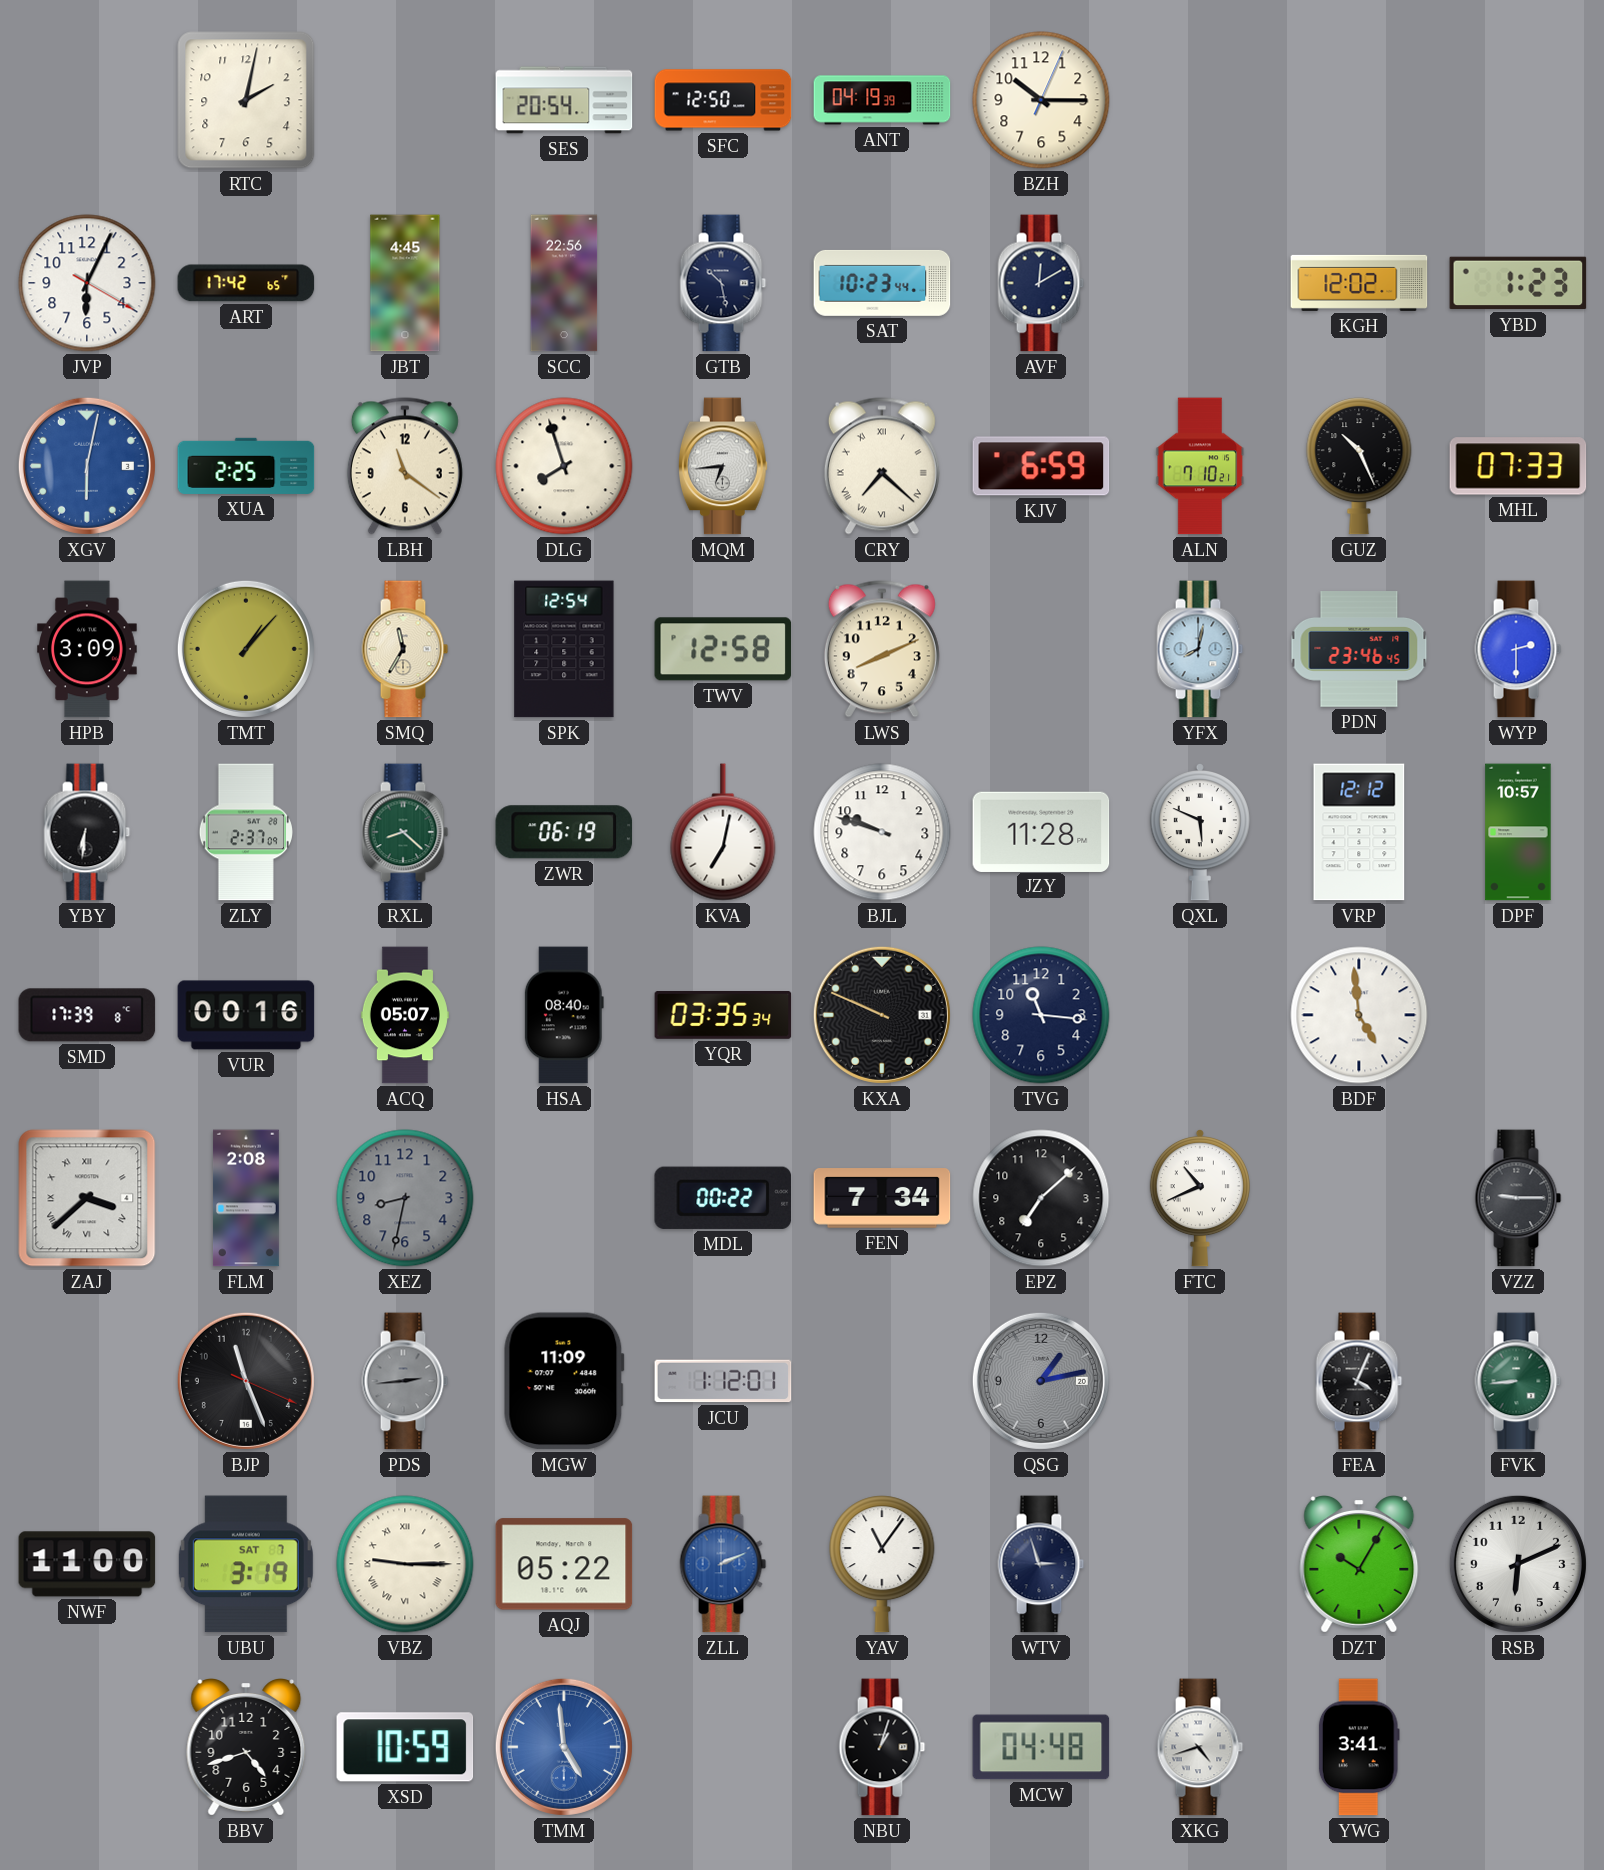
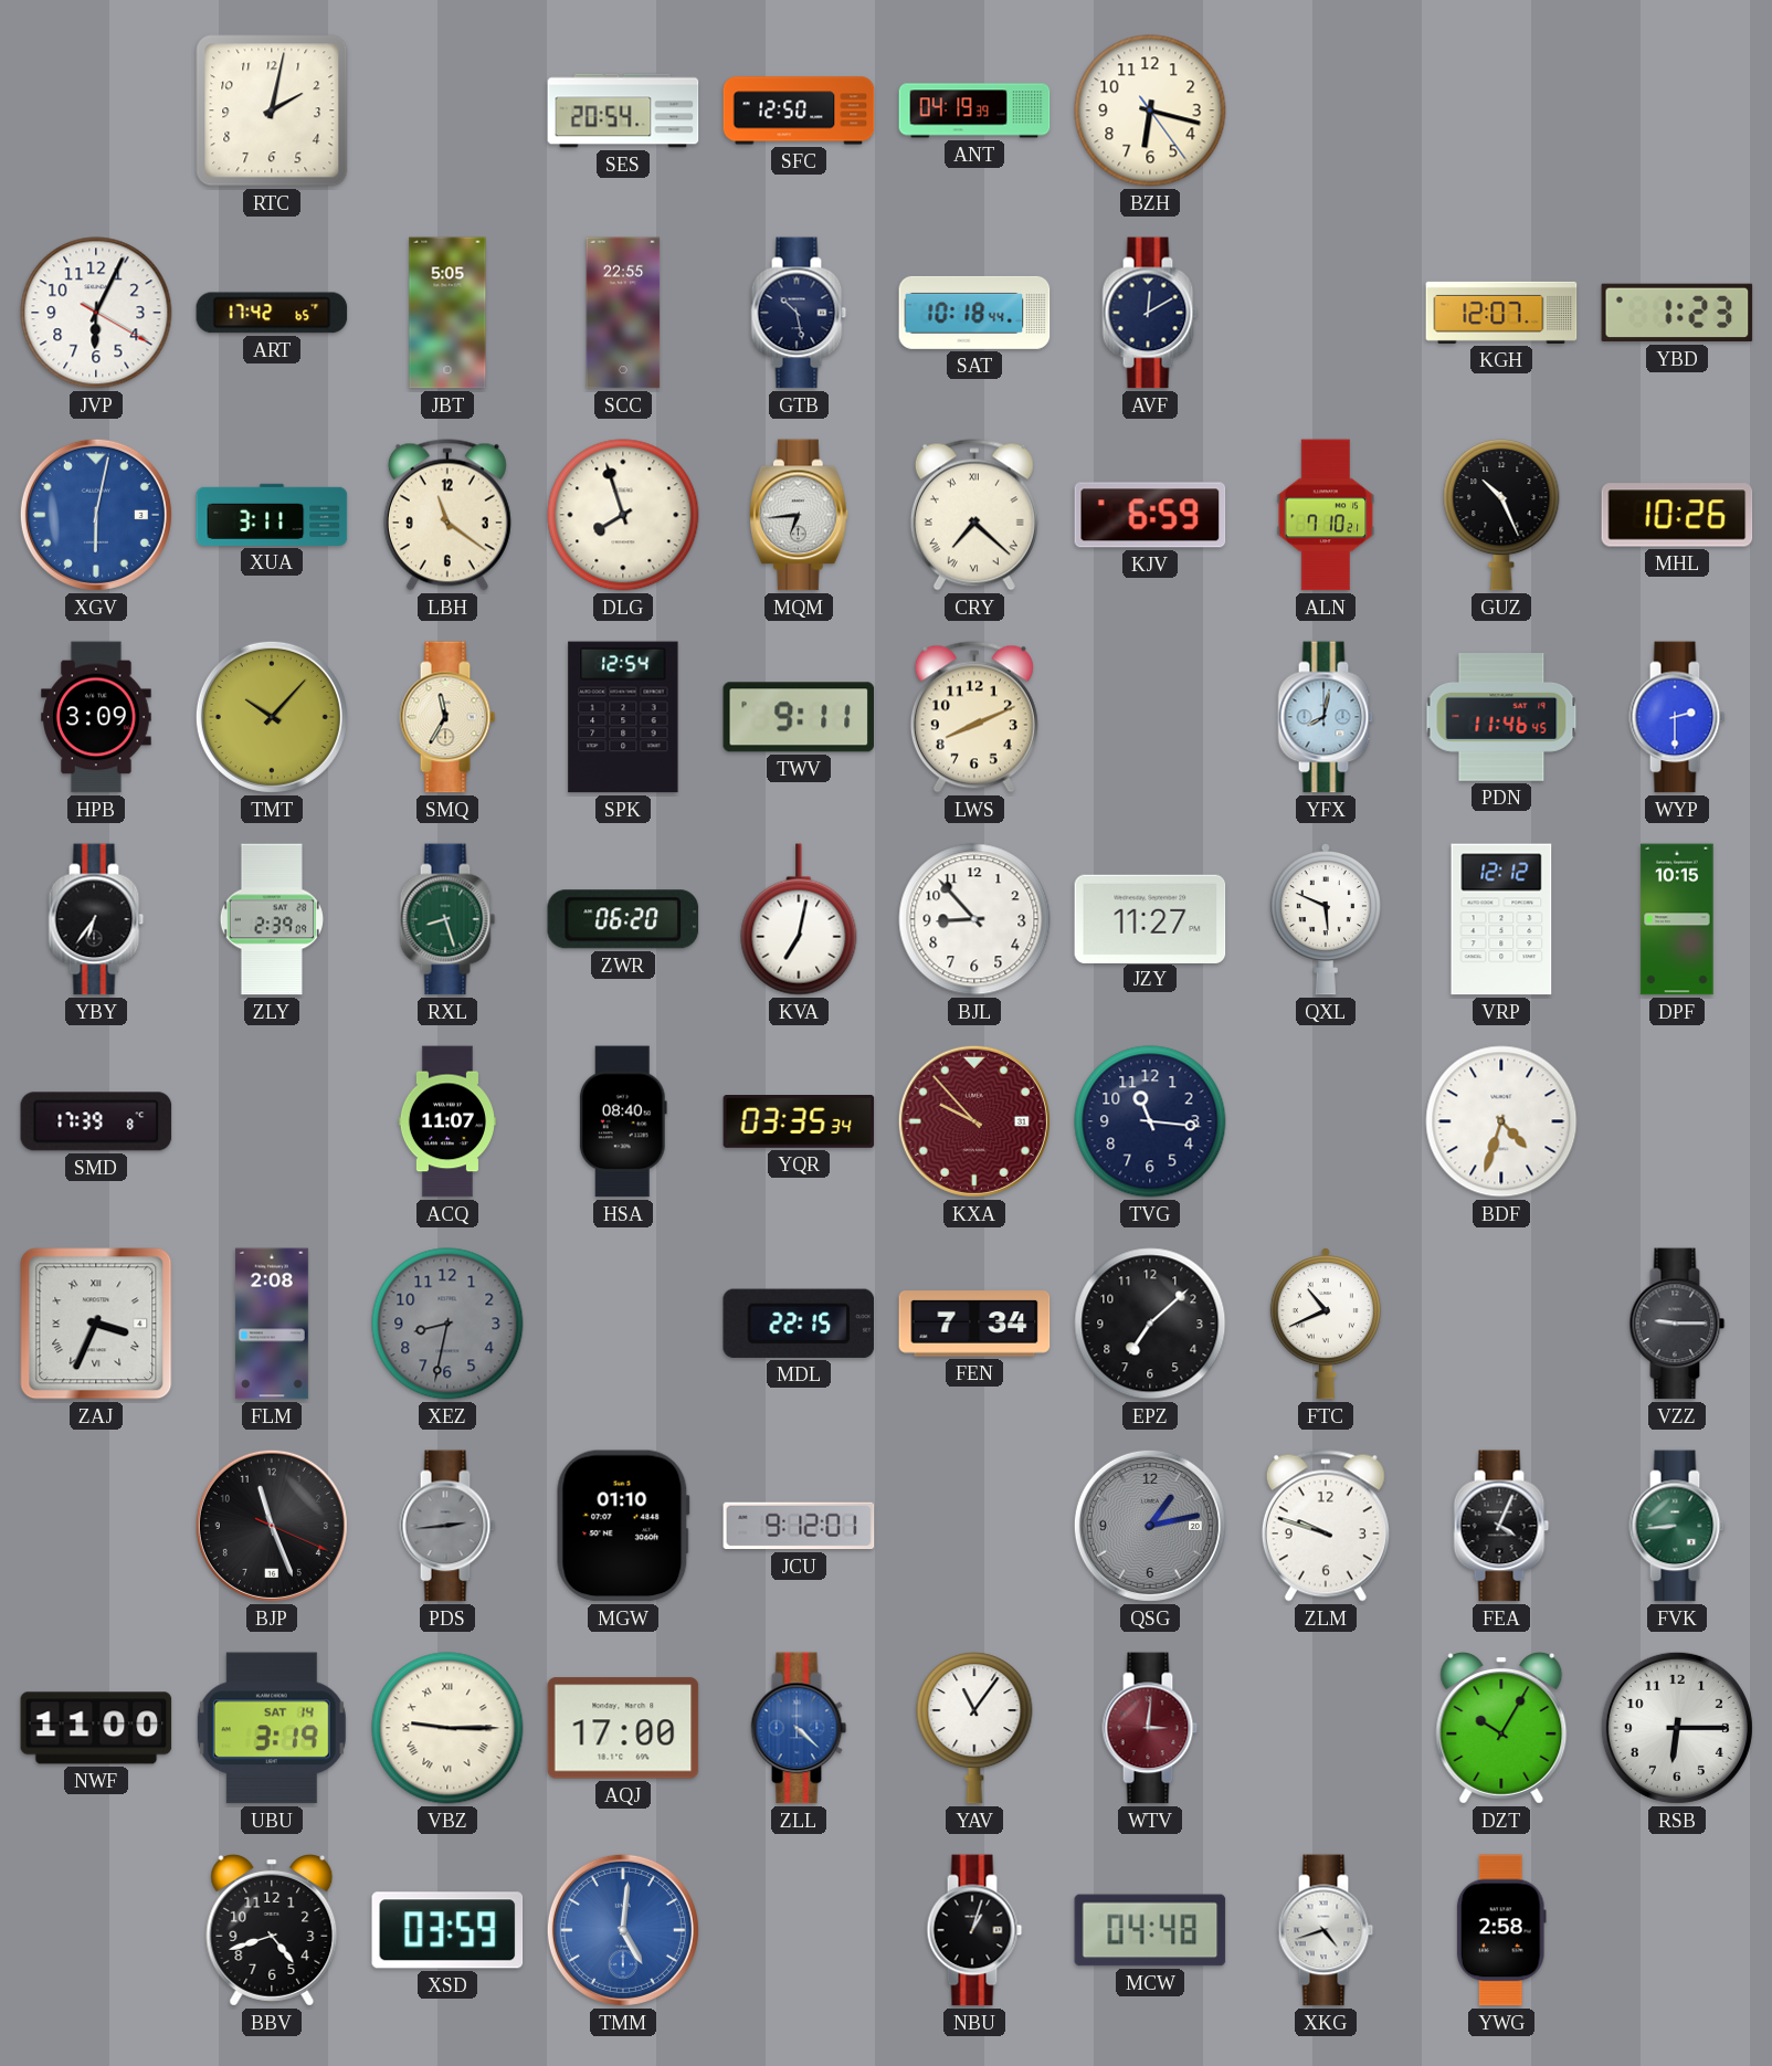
BZH: 10:15 -> 6:17 (1150, 110)
JBT: 4:45 -> 5:05 (447, 313)
SCC: 22:56 -> 22:55 (623, 313)
SAT: 10:23 -> 10:18 (974, 313)
KGH: 12:02 -> 12:07 (1501, 313)
XUA: 2:25 -> 3:11 (272, 515)
MHL: 07:33 -> 10:26 (1677, 515)
TMT: 1:07 -> 10:07 (272, 717)
TWV: 12:58 -> 9:11 (799, 717)
PDN: 23:46 -> 11:46 (1501, 717)
YBY: 6:31 -> 6:36 (96, 919)
ZLY: 2:37 -> 2:39 (272, 919)
RXL: 8:22 -> 8:27 (447, 919)
ZWR: 06:19 -> 06:20 (623, 919)
BJL: 9:48 -> 8:53 (974, 919)
JZY: 11:28 -> 11:27 (1150, 918)
DPF: 10:57 -> 10:15 (1677, 919)
VUR: 00:16 -> none (246, 1015)
ACQ: 05:07 -> 11:07 (447, 1121)
KXA: 9:49 -> 9:53 (974, 1121)
KXA dial: black -> burgundy (974, 1121)
BDF: 4:59 -> 4:33 (1501, 1121)
ZAJ: 3:38 -> 3:34 (96, 1324)
MDL: 00:22 -> 22:15 (799, 1324)
MGW: 11:09 -> 01:10 (623, 1526)
JCU: 1:12 -> 9:12 (799, 1526)
ZLM: none -> 9:48 (1326, 1526)
UBU date: SAT 7 -> SAT 14 (272, 1728)
AQJ: 05:22 -> 17:00 (623, 1728)
ZLL: 2:11 -> 4:22 (799, 1728)
WTV: 2:57 -> 3:01 (1150, 1728)
WTV dial: navy -> burgundy (1150, 1728)
RSB: 6:11 -> 6:15 (1677, 1728)
XSD: 10:59 -> 03:59 (447, 1930)
TMM: 4:59 -> 5:01 (623, 1930)
YWG: 3:41 -> 2:58 (1501, 1930)
